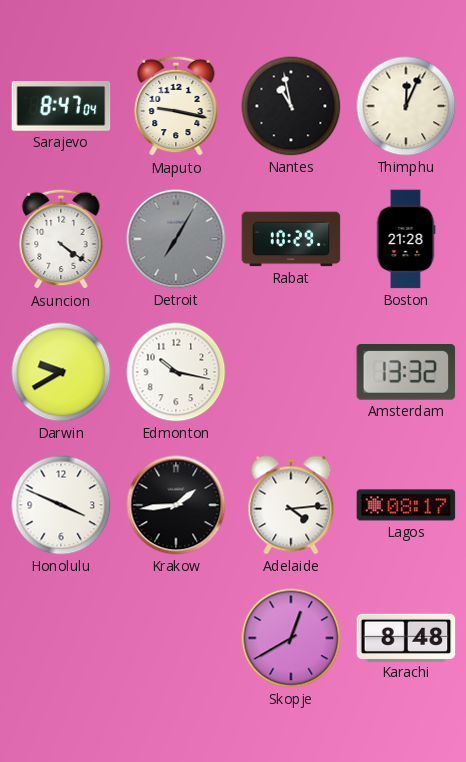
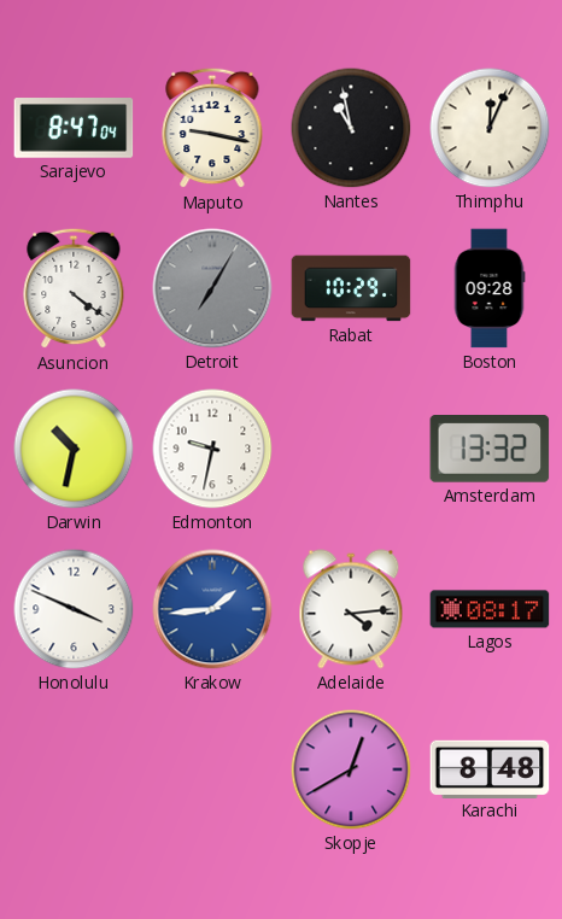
Boston: 21:28 -> 09:28 (490, 288)
Darwin: 9:40 -> 10:32 (74, 449)
Edmonton: 10:17 -> 9:32 (212, 449)
Krakow dial: black -> blue (212, 609)
